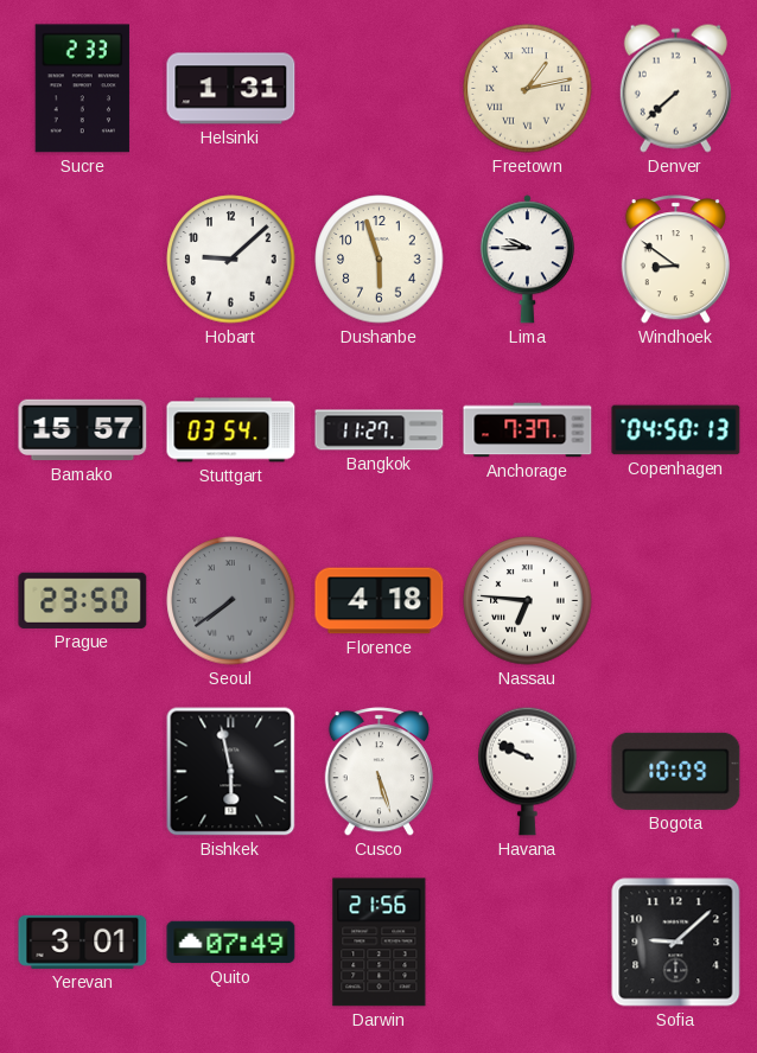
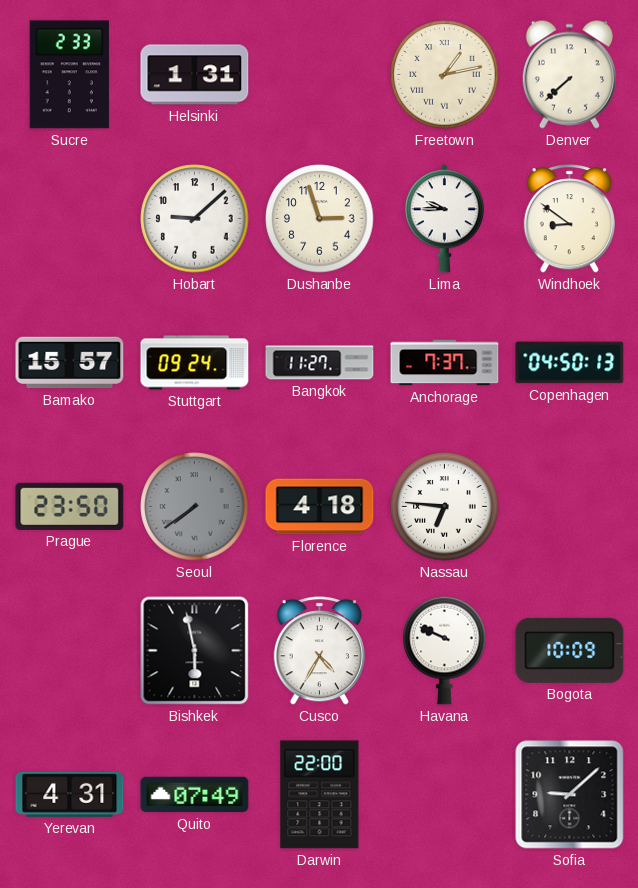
Dushanbe: 5:57 -> 2:57 (320, 219)
Stuttgart: 03:54 -> 09:24 (195, 363)
Cusco: 5:27 -> 4:35 (319, 651)
Yerevan: 3:01 -> 4:31 (70, 794)
Darwin: 21:56 -> 22:00 (320, 795)
